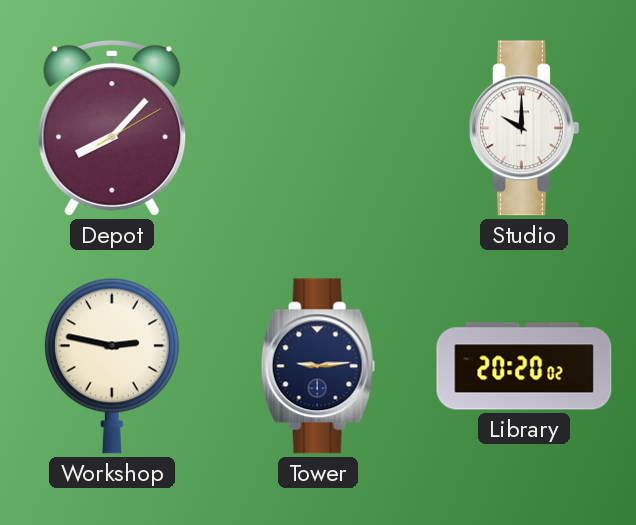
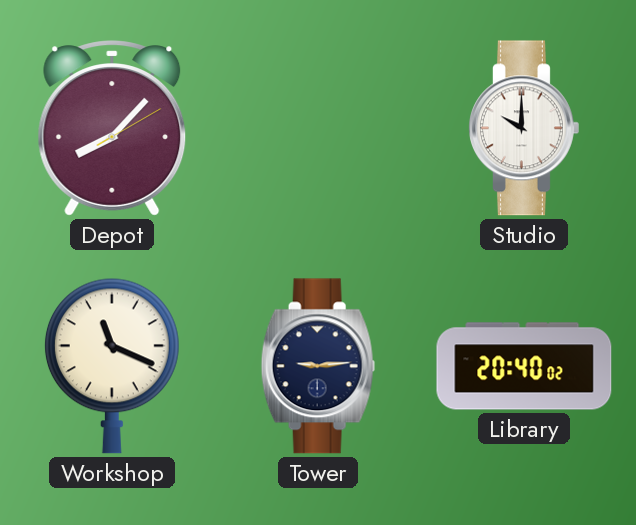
Workshop: 2:47 -> 11:19 (112, 366)
Library: 20:20 -> 20:40 (524, 366)
